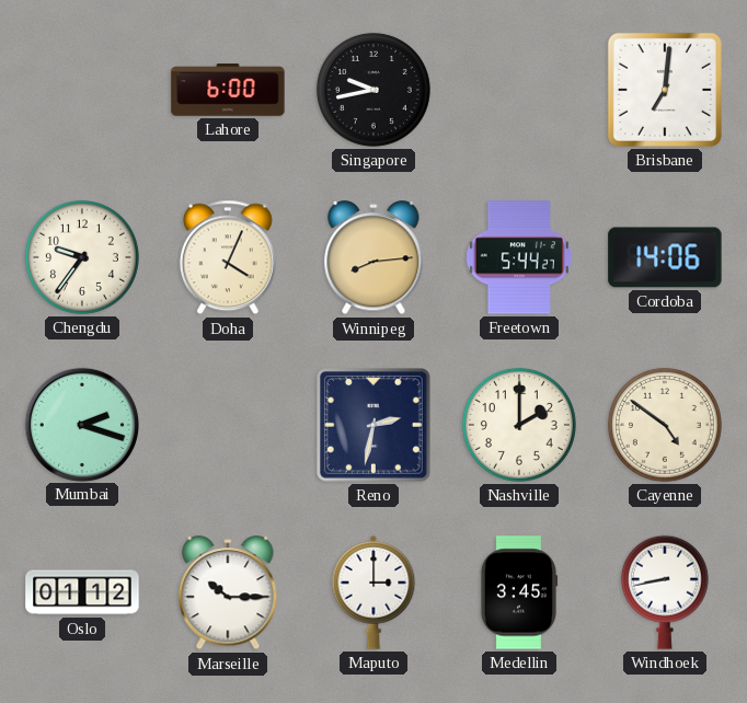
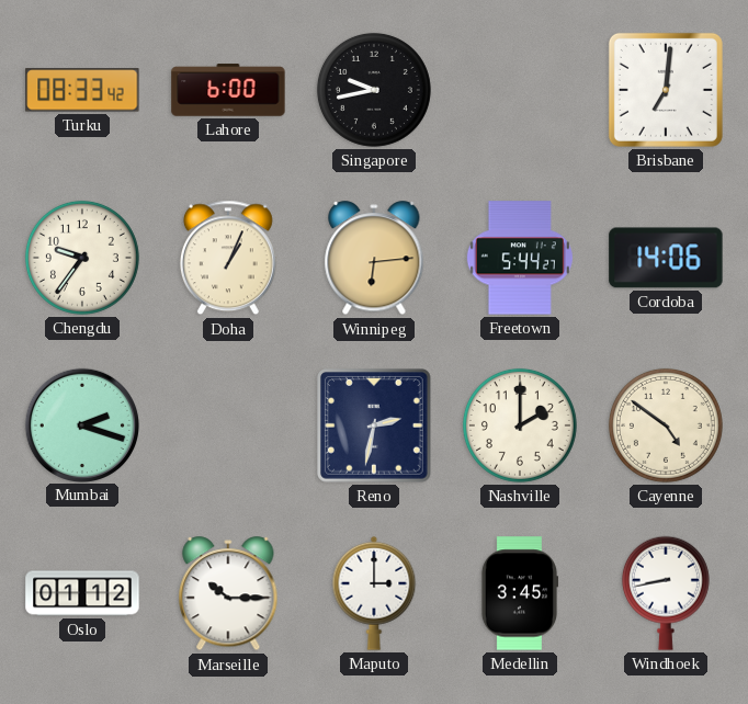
Turku: none -> 08:33 (82, 90)
Doha: 4:04 -> 1:04 (228, 258)
Winnipeg: 8:14 -> 6:14 (374, 259)
